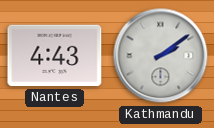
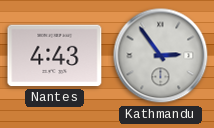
Kathmandu: 2:09 -> 2:54 (161, 56)
